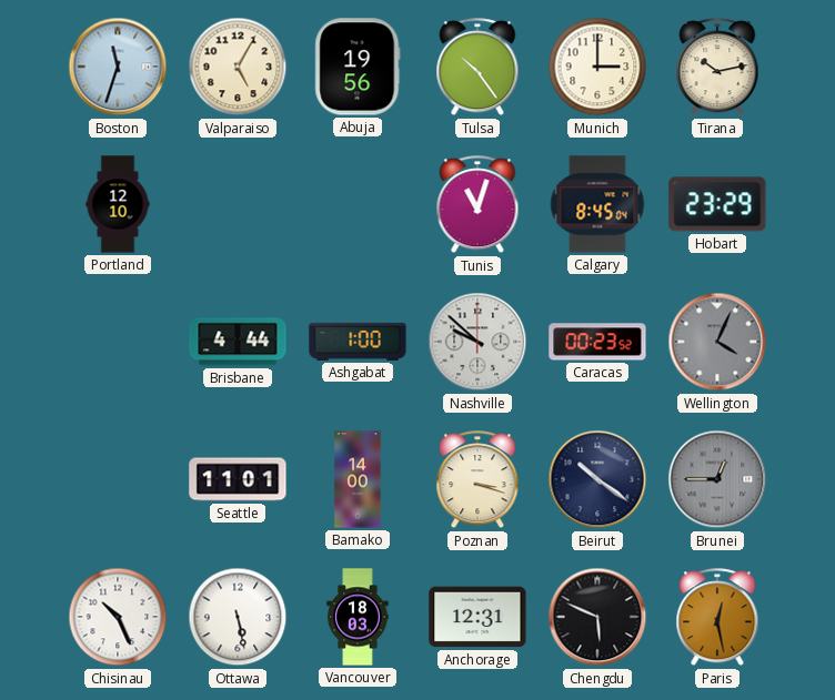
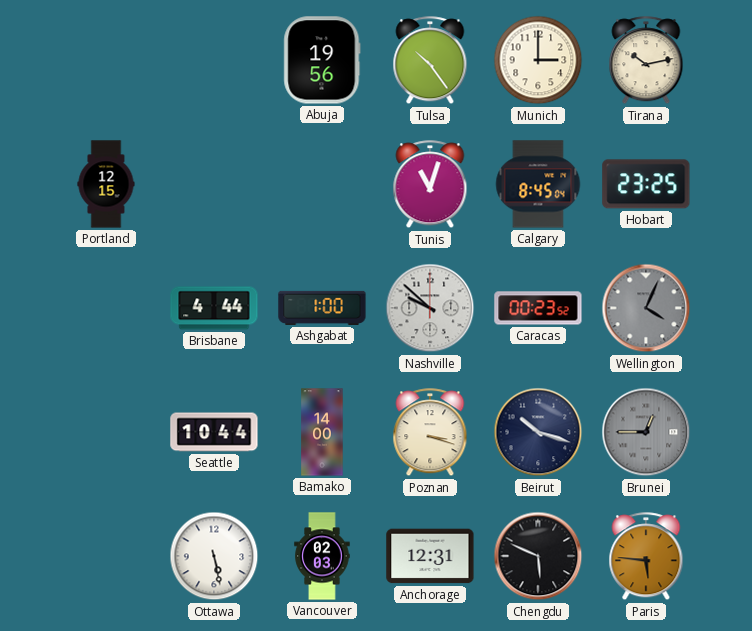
Boston: 11:33 -> none (118, 67)
Valparaiso: 5:05 -> none (238, 67)
Portland: 12:10 -> 12:15 (106, 184)
Hobart: 23:29 -> 23:25 (646, 184)
Seattle: 11:01 -> 10:44 (214, 432)
Beirut: 10:21 -> 10:18 (538, 432)
Chisinau: 10:26 -> none (118, 617)
Vancouver: 18:03 -> 02:03 (322, 556)
Paris: 12:28 -> 5:46 (646, 557)
